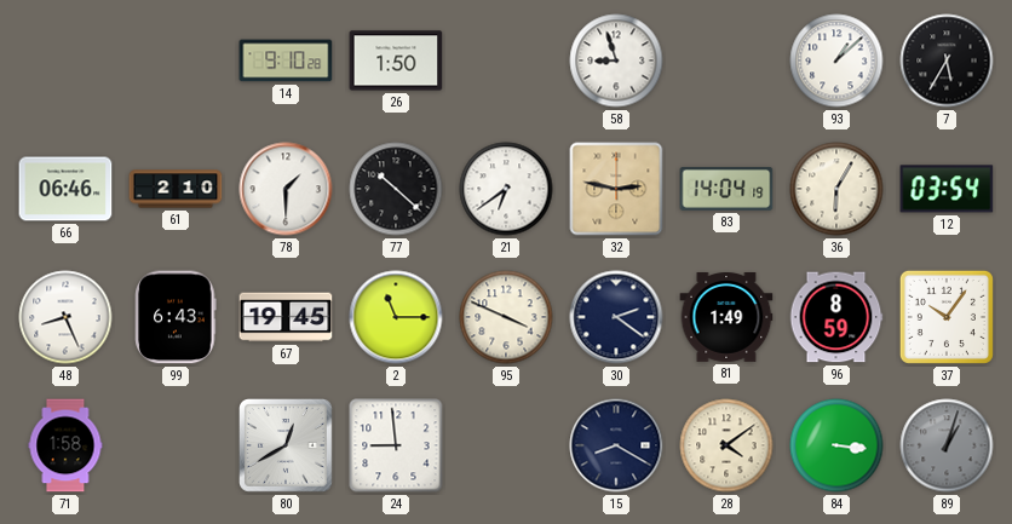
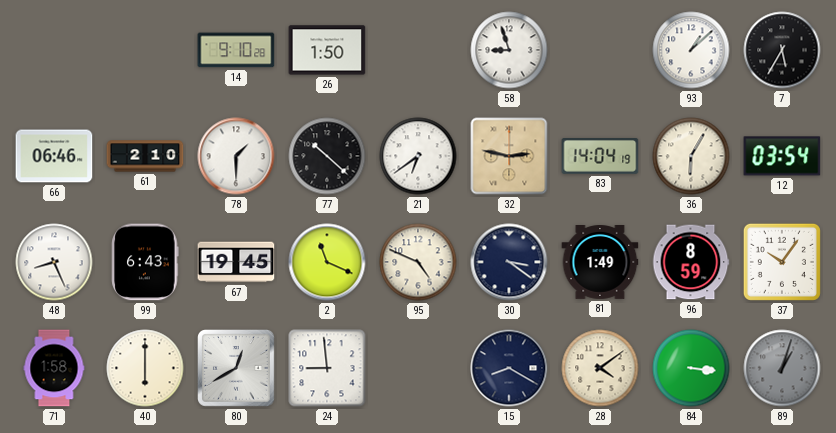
2: 11:15 -> 11:19 (327, 262)
95: 3:49 -> 4:49 (418, 262)
30: 2:21 -> 3:21 (509, 262)
40: none -> 6:00 (145, 368)
